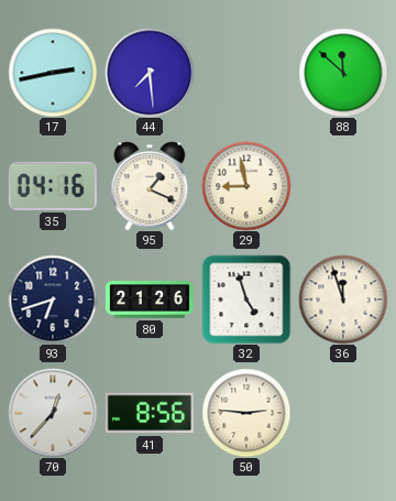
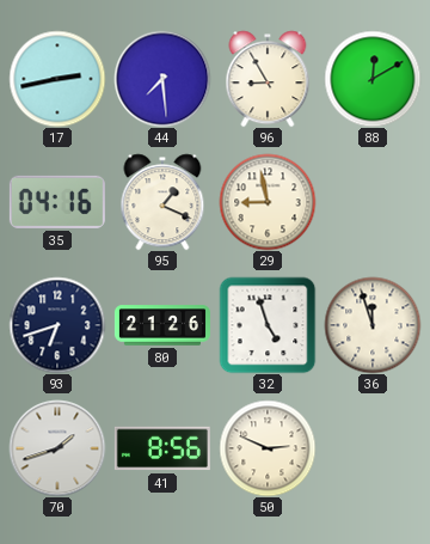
96: none -> 8:55 (268, 79)
88: 11:52 -> 12:10 (373, 79)
70: 12:37 -> 1:42 (57, 448)
50: 2:46 -> 2:49 (268, 448)
